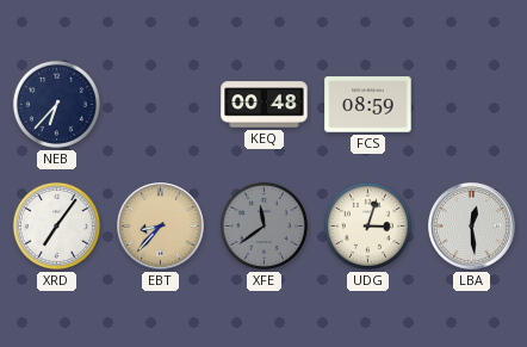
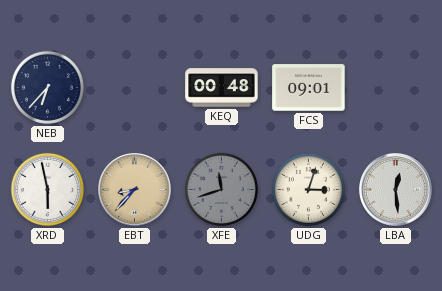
FCS: 08:59 -> 09:01 (309, 88)
XRD: 7:06 -> 5:58 (47, 189)
XFE: 11:39 -> 11:42 (221, 189)
